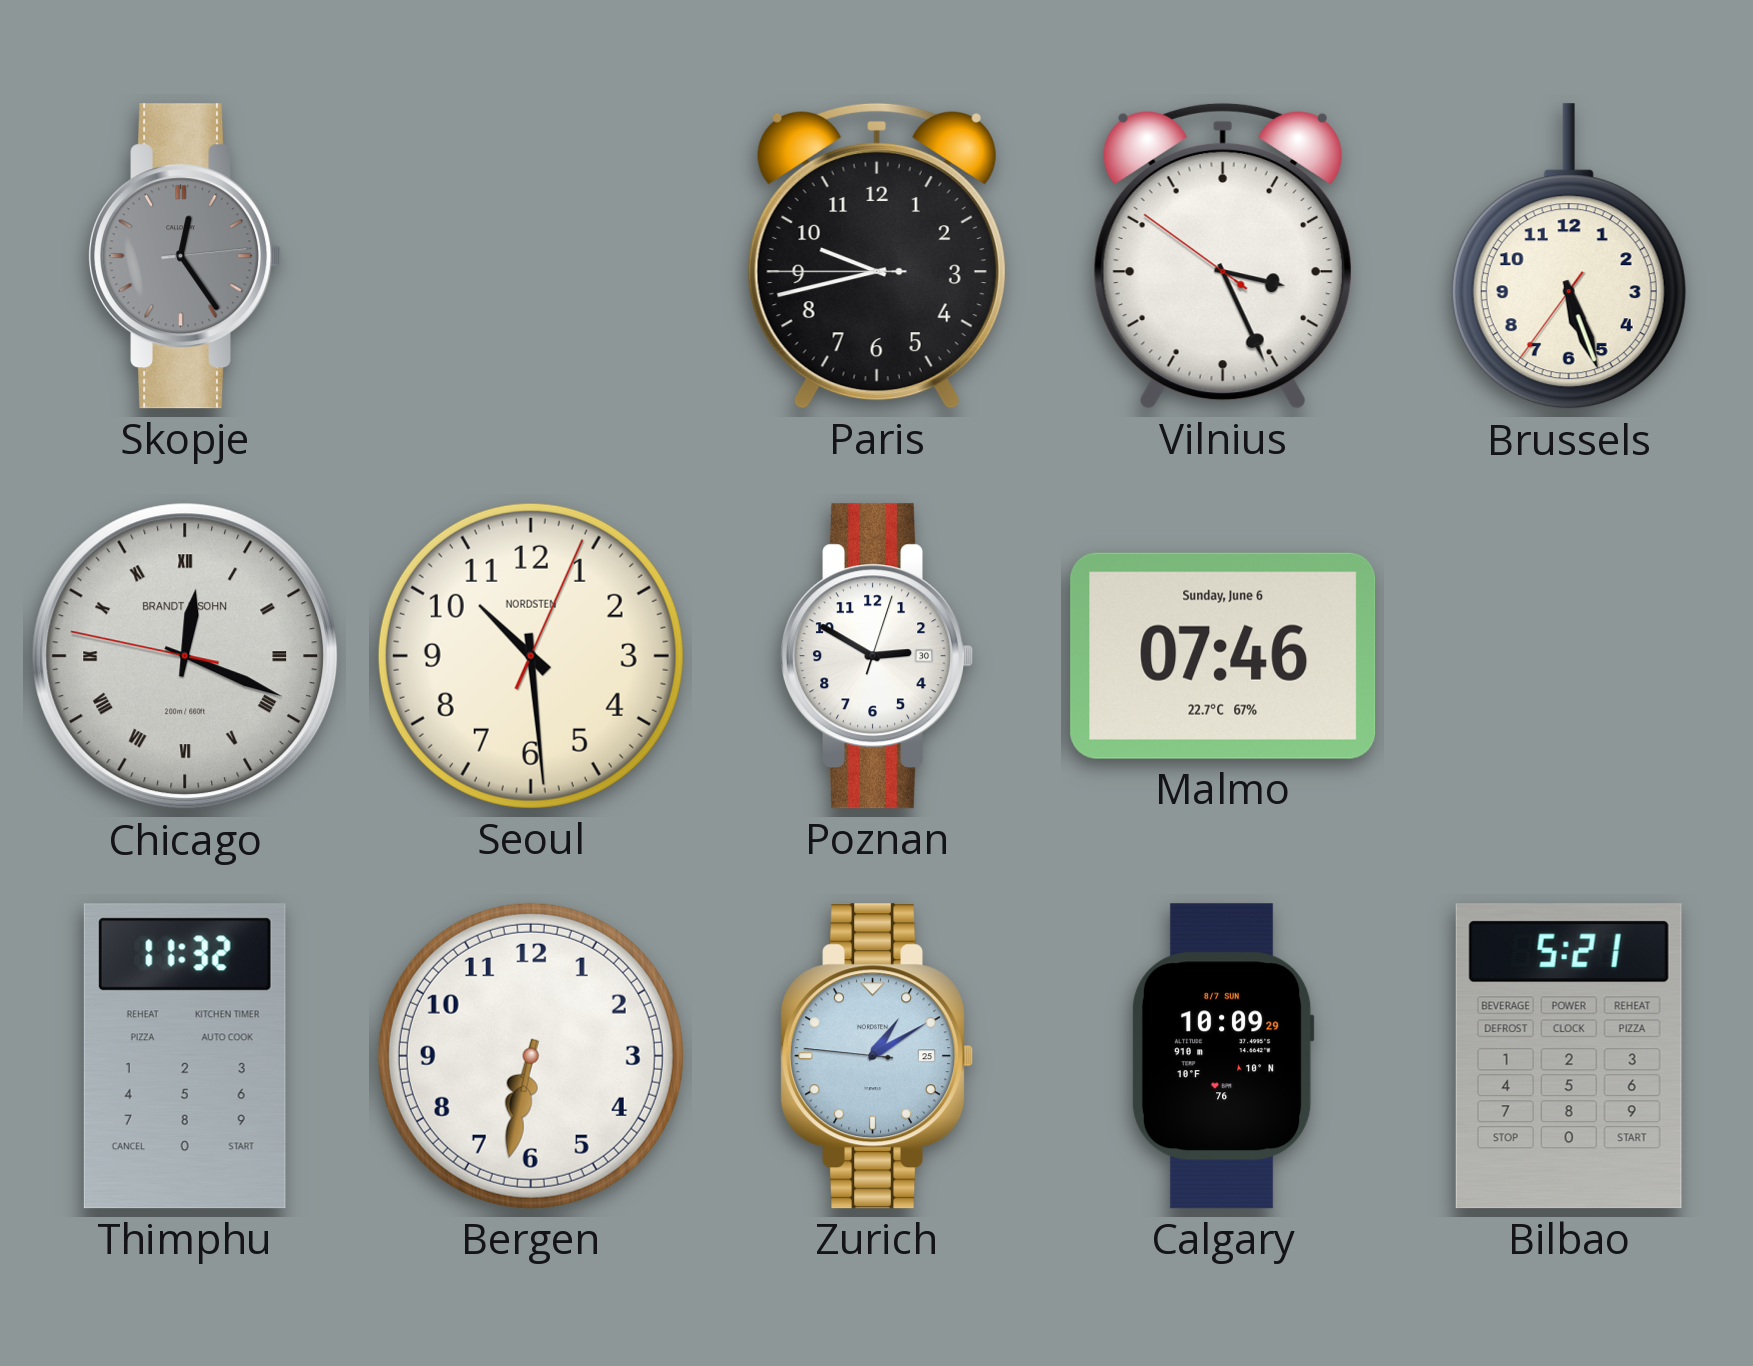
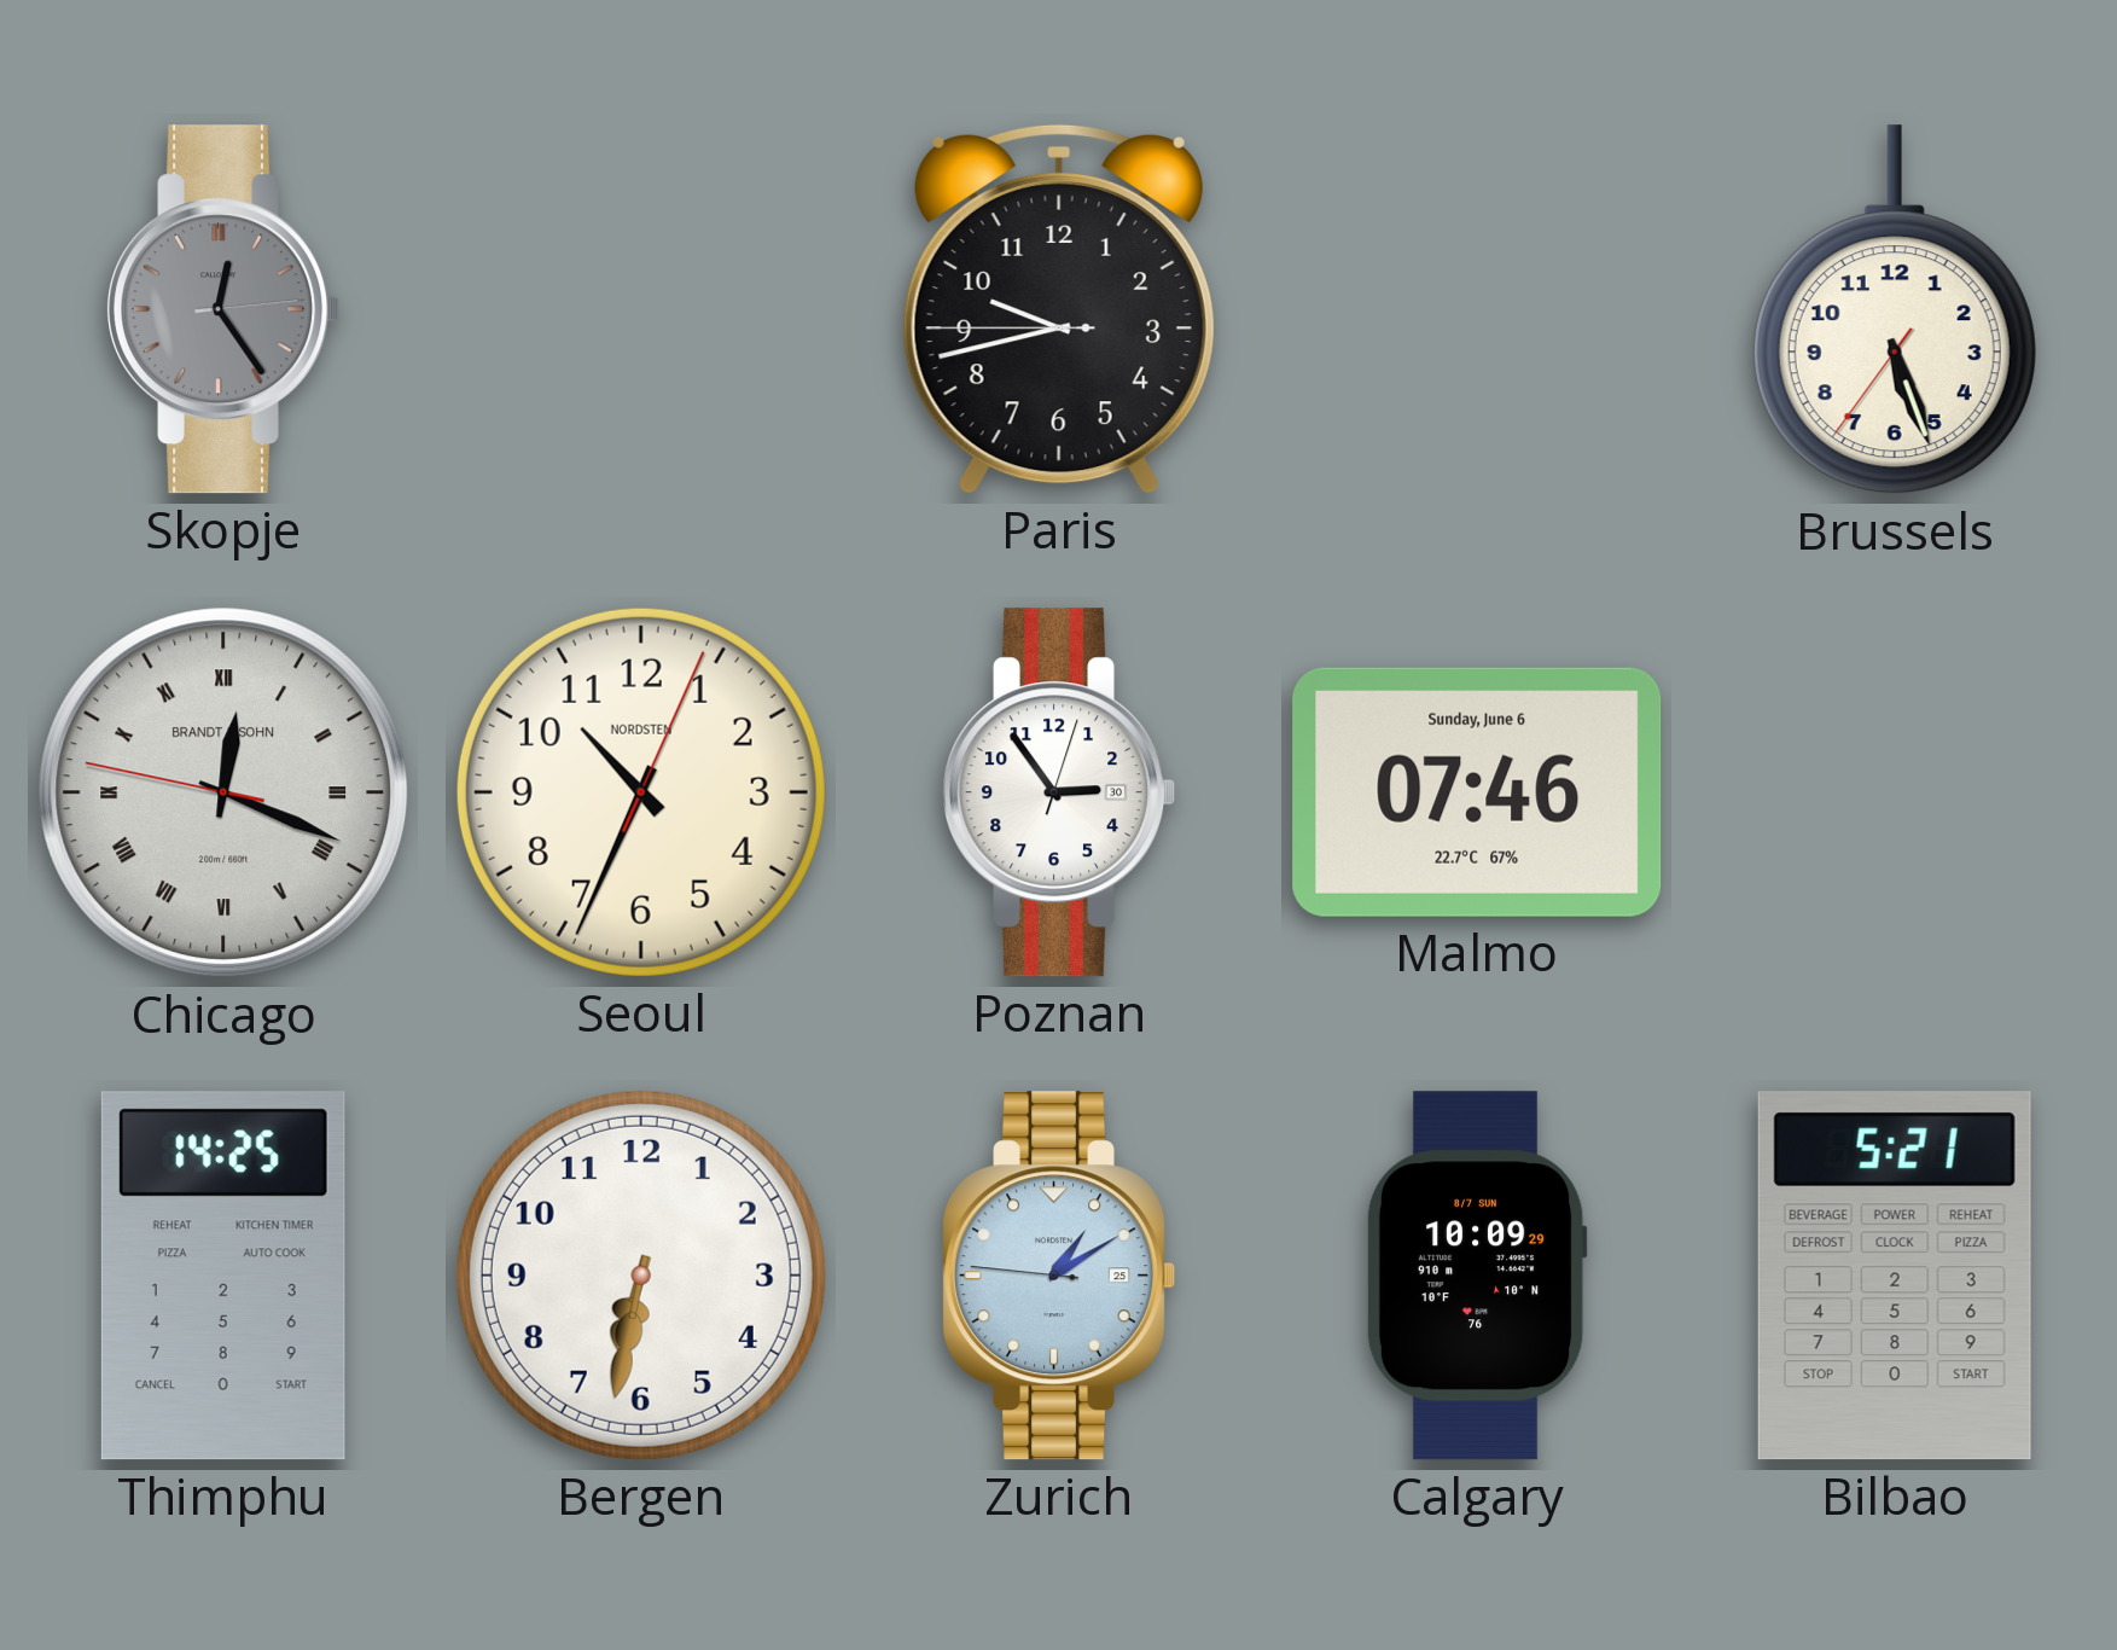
Vilnius: 3:25 -> none (1223, 256)
Seoul: 10:29 -> 10:34 (641, 792)
Poznan: 2:50 -> 2:54 (1059, 792)
Thimphu: 11:32 -> 14:25 (223, 1276)
